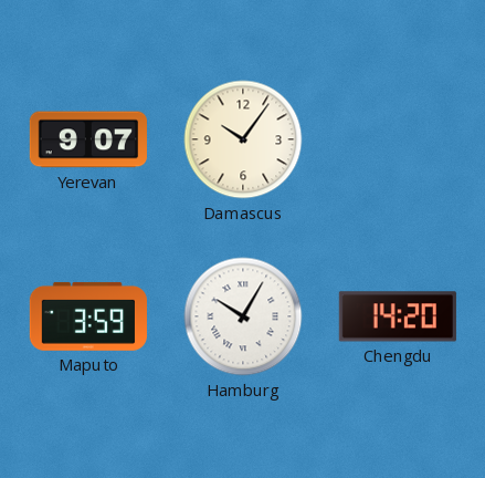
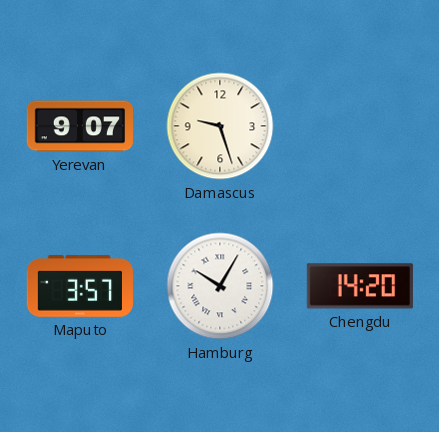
Damascus: 10:06 -> 9:27 (220, 126)
Maputo: 3:59 -> 3:57 (80, 286)
